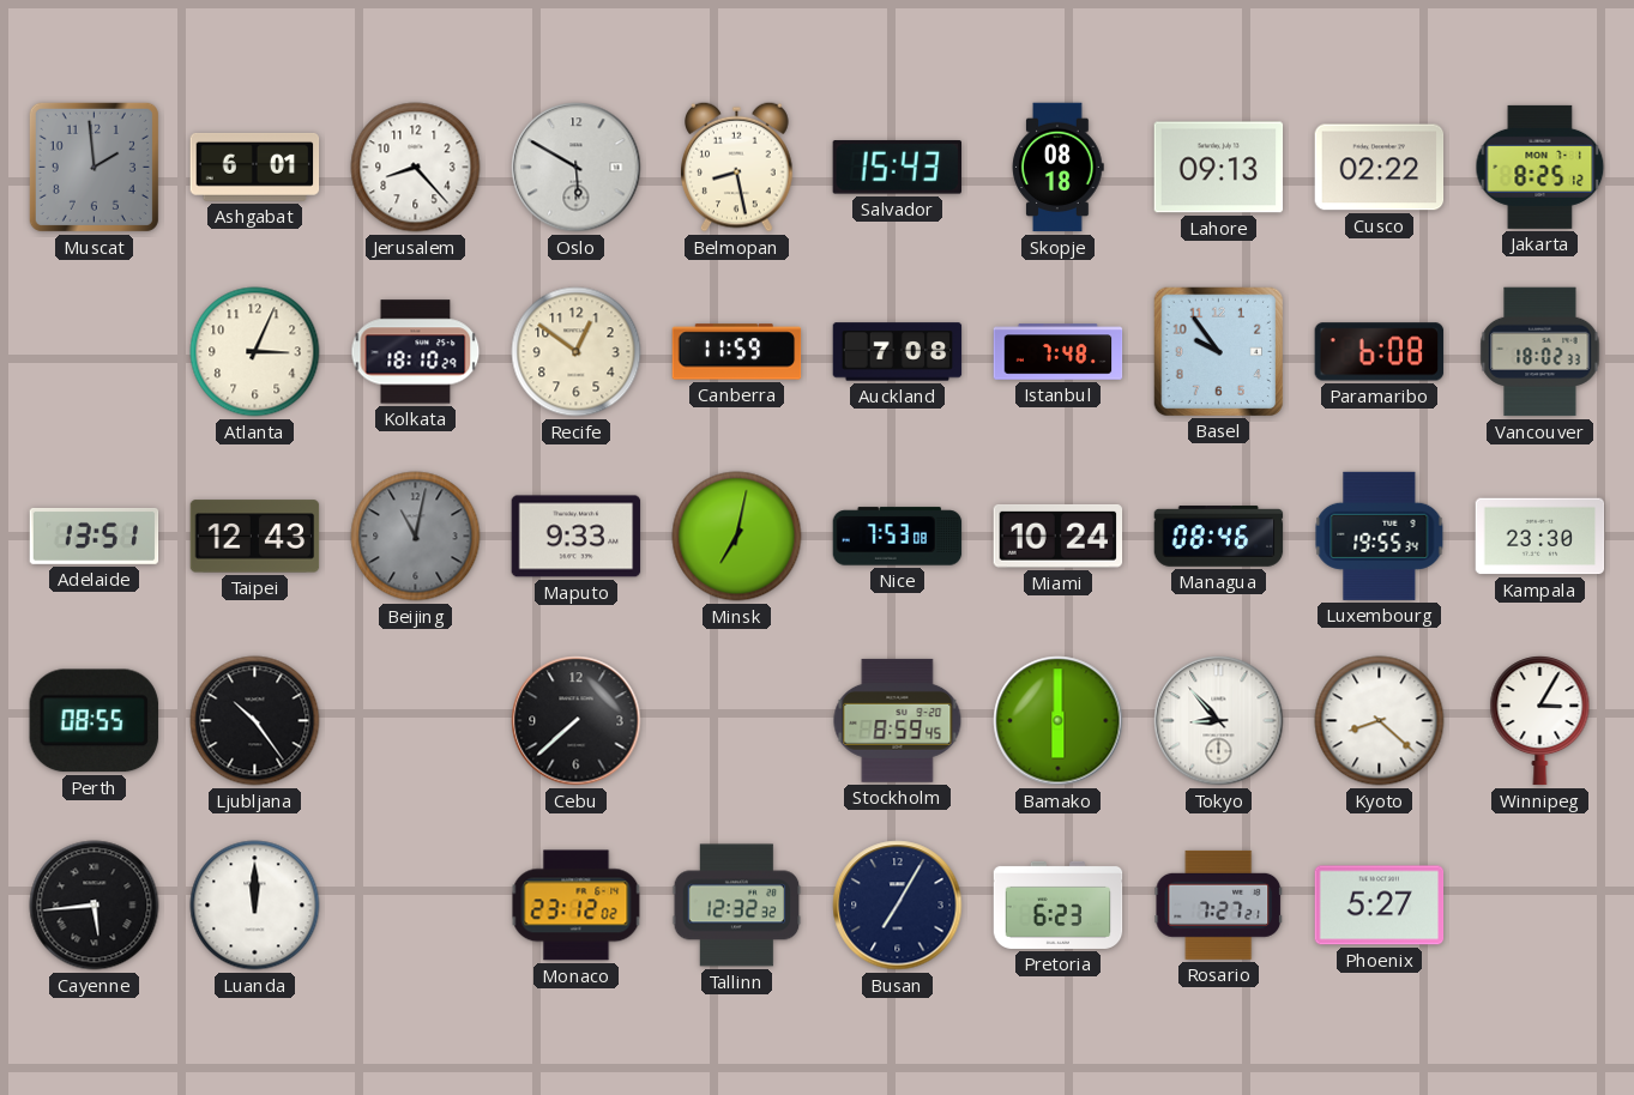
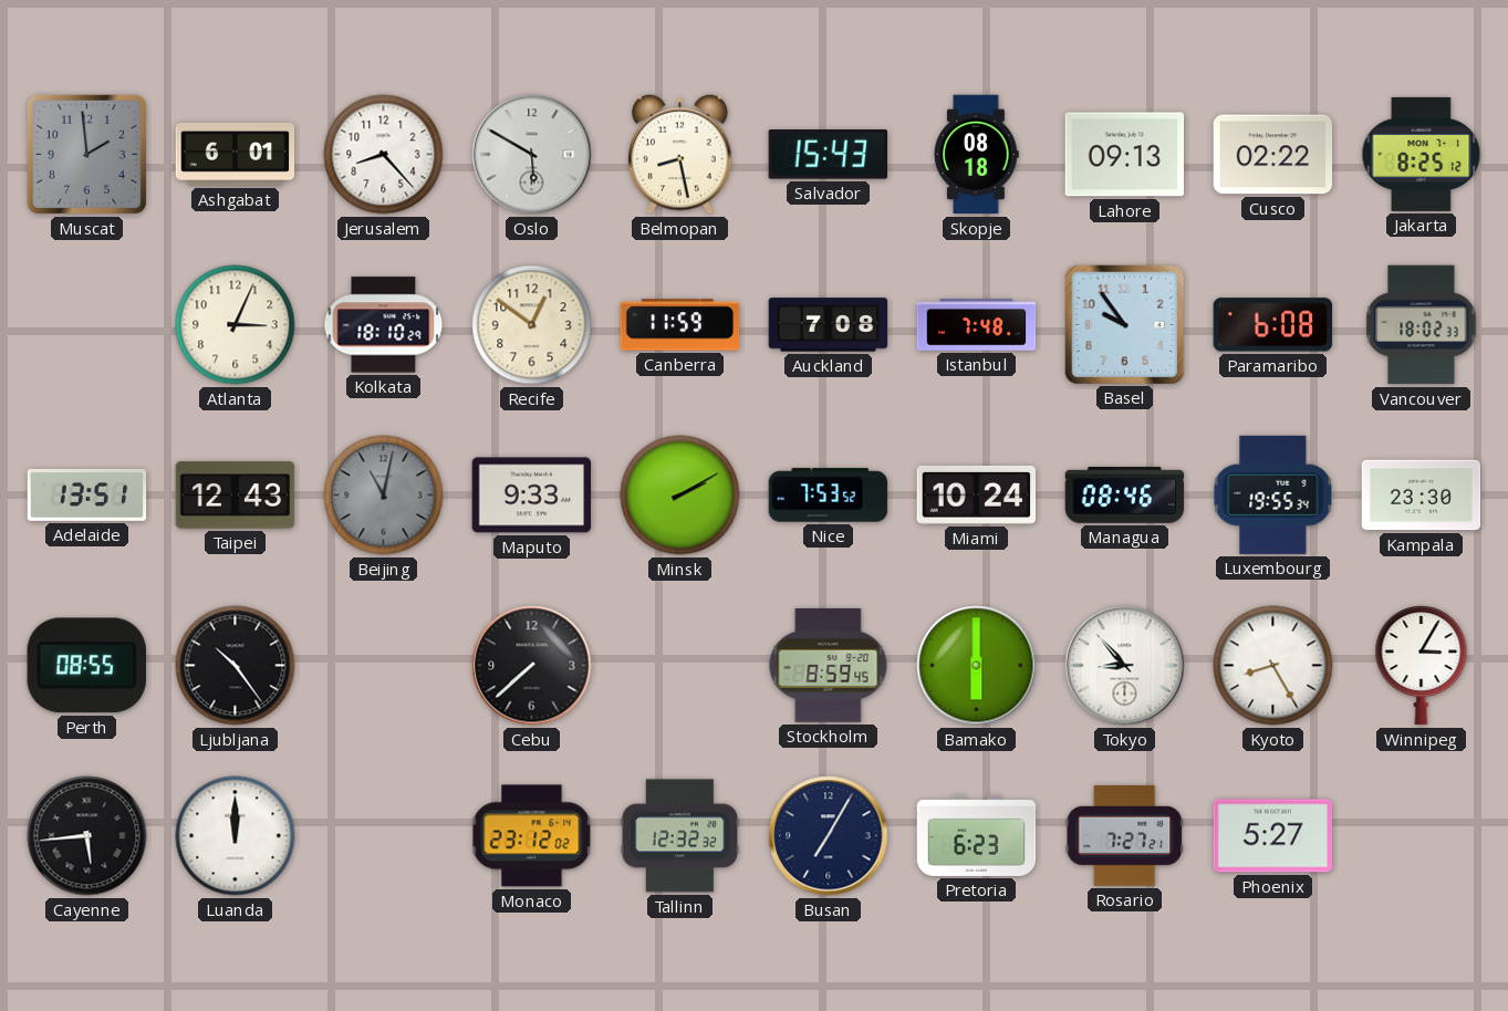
Minsk: 7:02 -> 2:10 (680, 496)
Nice: 7:53:08 -> 7:53:52 (829, 496)
Kyoto: 8:22 -> 8:25 (1273, 666)
